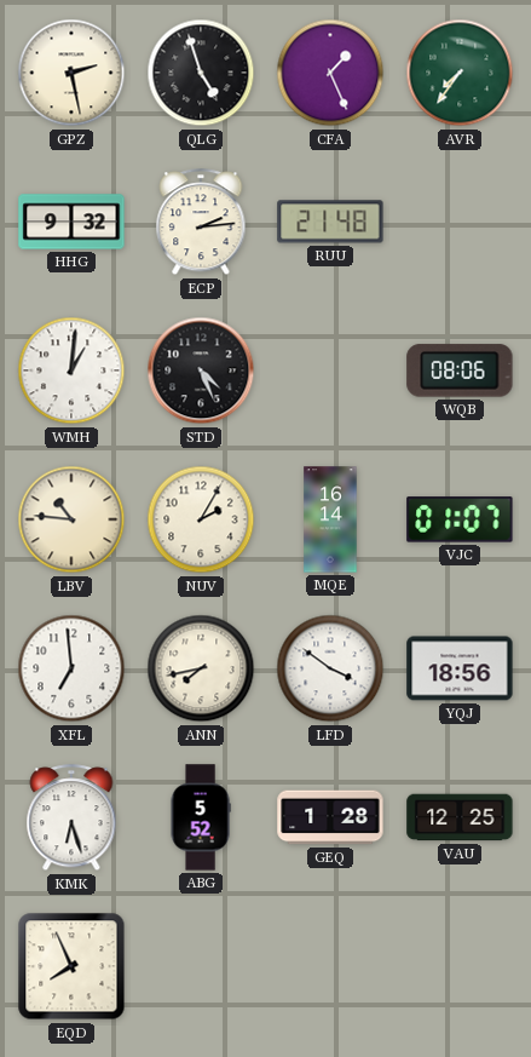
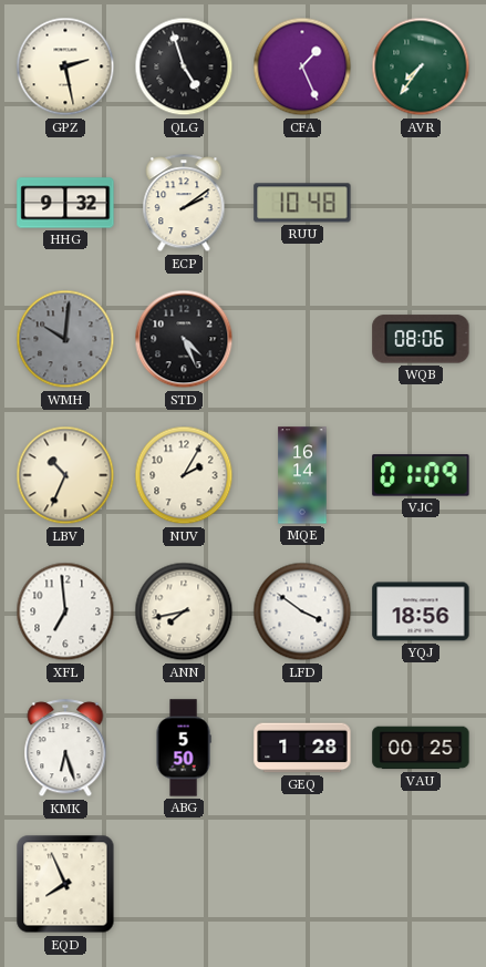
ECP: 2:14 -> 2:09 (184, 204)
RUU: 21:48 -> 10:48 (302, 203)
WMH: 1:01 -> 10:01 (65, 339)
WMH dial: white -> grey (65, 339)
LBV: 10:46 -> 10:34 (65, 475)
VJC: 01:07 -> 01:09 (421, 475)
ABG: 5:52 -> 5:50 (184, 748)
VAU: 12:25 -> 00:25 (421, 748)
